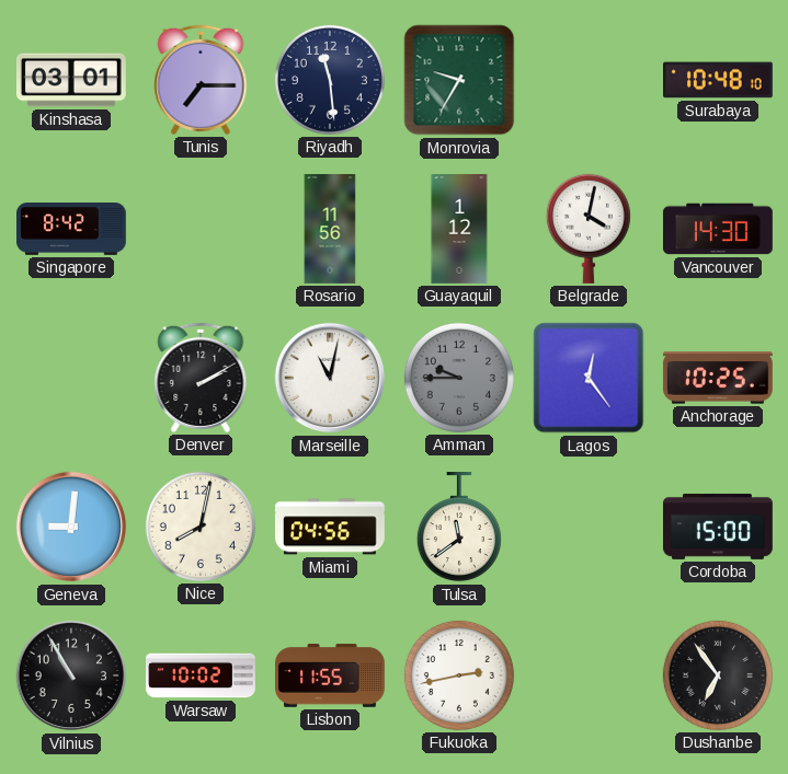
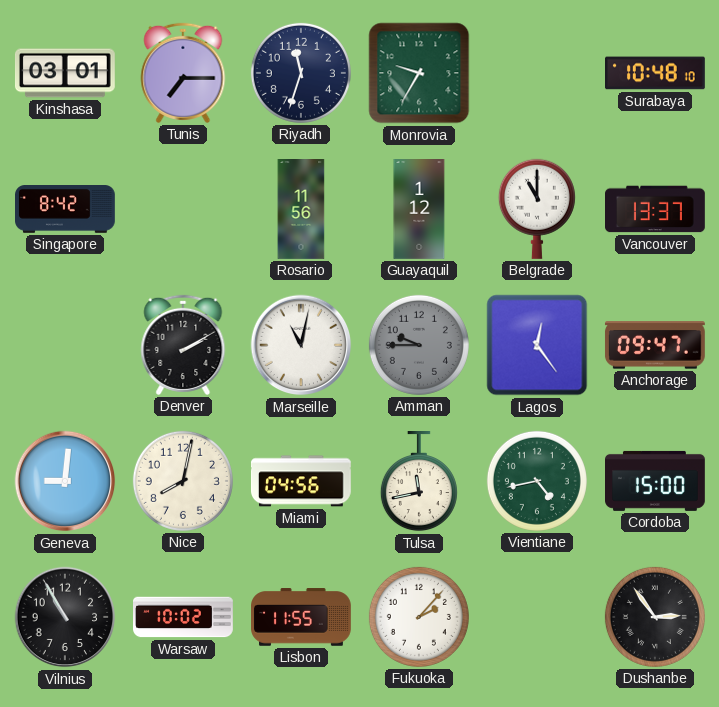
Riyadh: 11:29 -> 11:33 (301, 73)
Belgrade: 4:02 -> 11:00 (537, 209)
Vancouver: 14:30 -> 13:37 (656, 209)
Anchorage: 10:25 -> 09:47 (655, 345)
Tulsa: 11:39 -> 11:43 (419, 482)
Vientiane: none -> 4:43 (537, 481)
Fukuoka: 2:43 -> 2:07 (419, 617)
Dushanbe: 6:54 -> 2:54 (655, 617)
